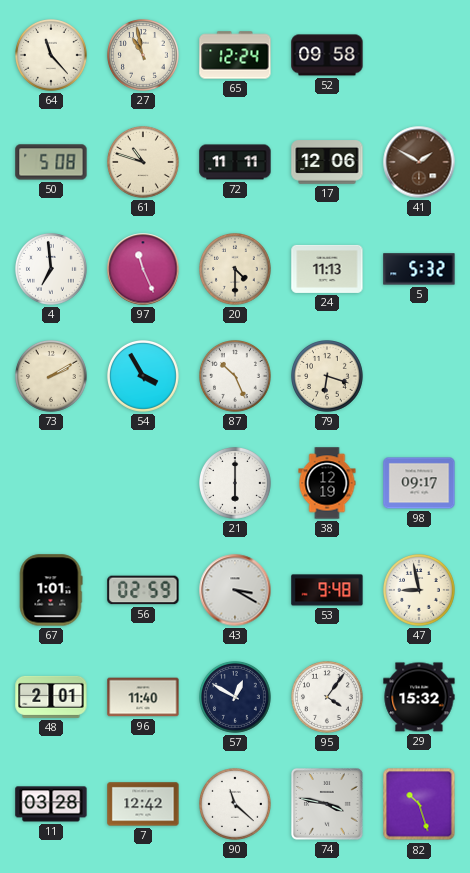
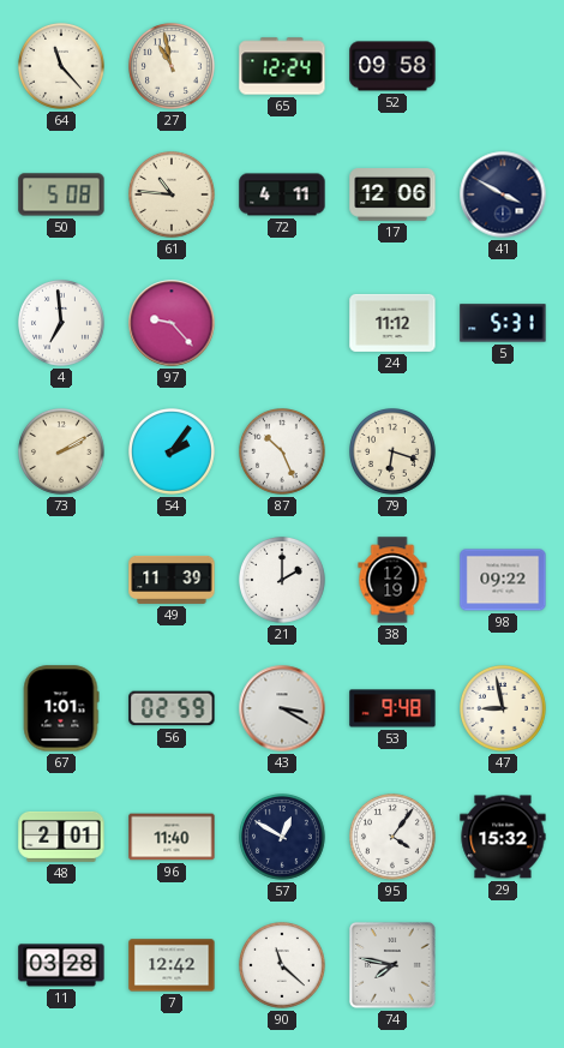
61: 10:48 -> 10:46 (173, 196)
72: 11:11 -> 4:11 (282, 194)
41: 1:50 -> 3:50 (503, 194)
41 dial: brown -> navy (503, 194)
97: 11:26 -> 9:23 (172, 323)
20: 4:30 -> none (236, 270)
24: 11:13 -> 11:12 (392, 323)
5: 5:32 -> 5:31 (503, 323)
54: 3:55 -> 2:06 (173, 453)
49: none -> 11:39 (172, 580)
21: 6:00 -> 2:00 (283, 581)
98: 09:17 -> 09:22 (503, 580)
74: 3:47 -> 7:47 (394, 966)
82: 10:27 -> none (419, 804)
